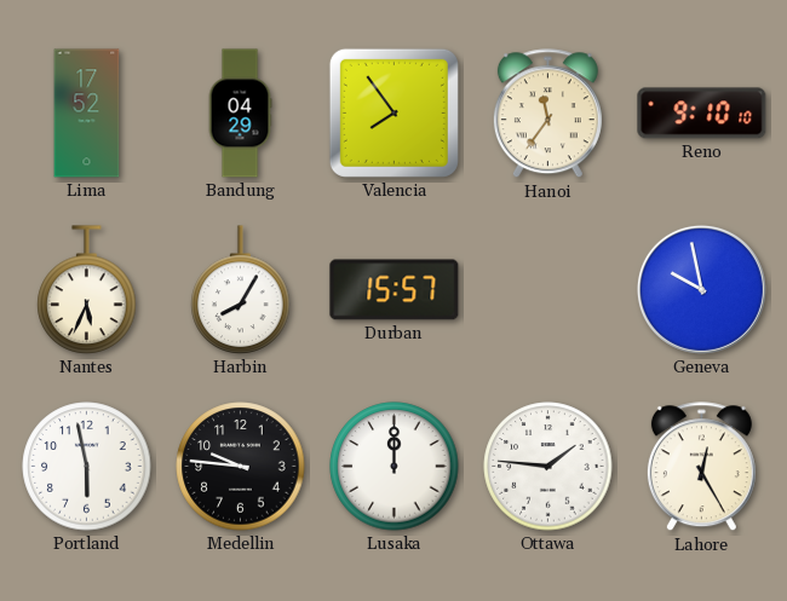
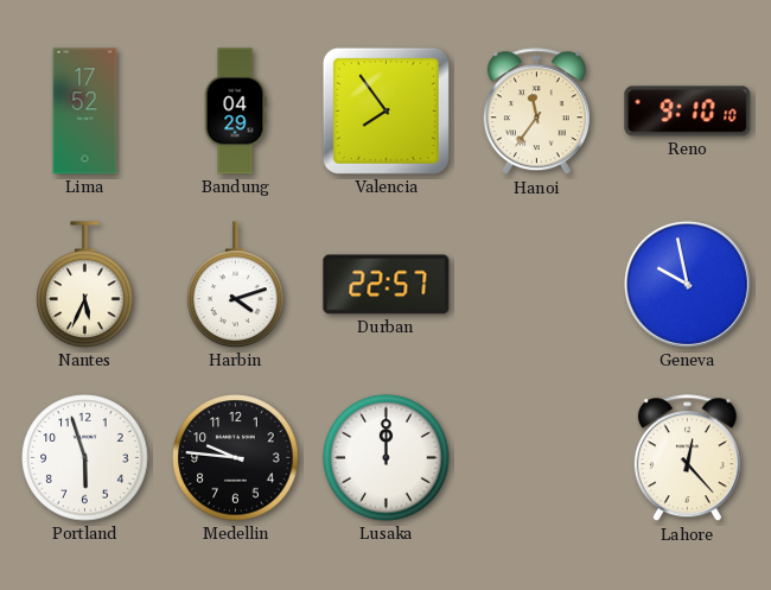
Harbin: 8:05 -> 4:12 (236, 285)
Durban: 15:57 -> 22:57 (387, 285)
Portland: 5:58 -> 5:57 (85, 458)
Ottawa: 1:46 -> none (548, 467)
Lahore: 12:25 -> 12:23 (687, 458)
